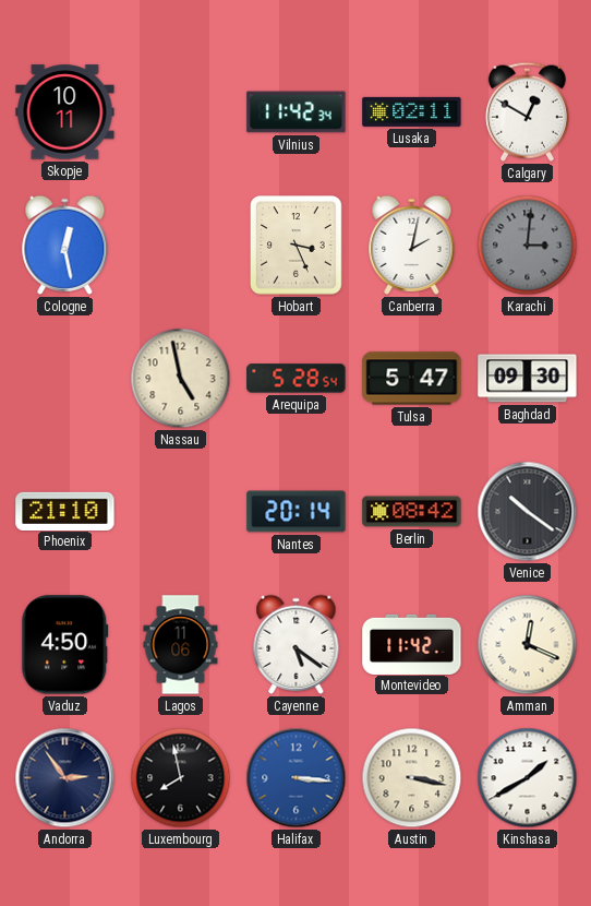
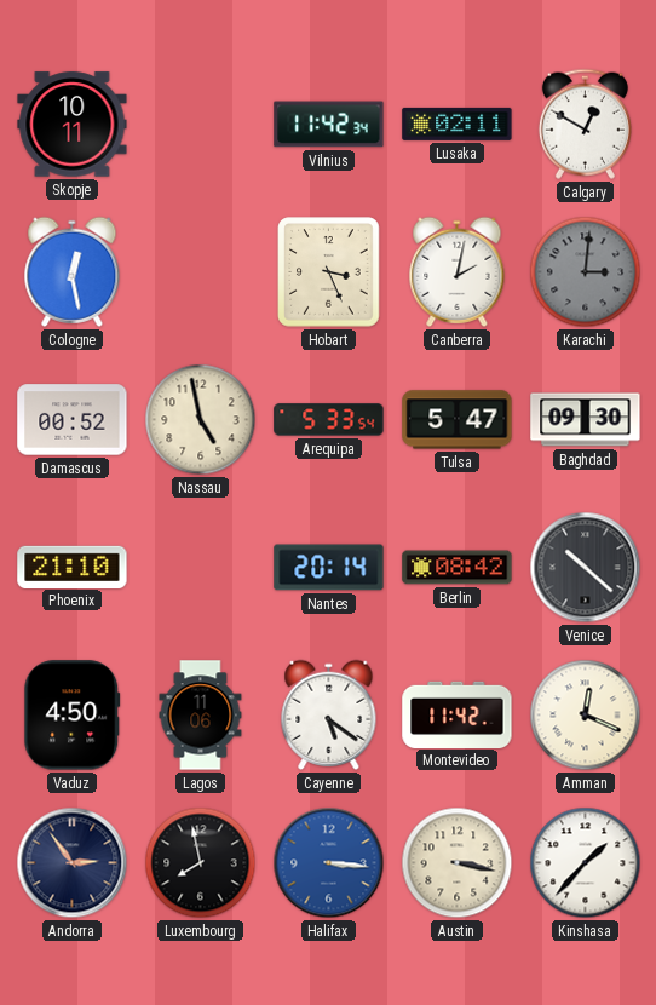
Damascus: none -> 00:52 (73, 420)
Arequipa: 5:28 -> 5:33 (329, 420)
Venice: 10:21 -> 10:22 (586, 568)
Kinshasa: 1:40 -> 1:37 (586, 863)
